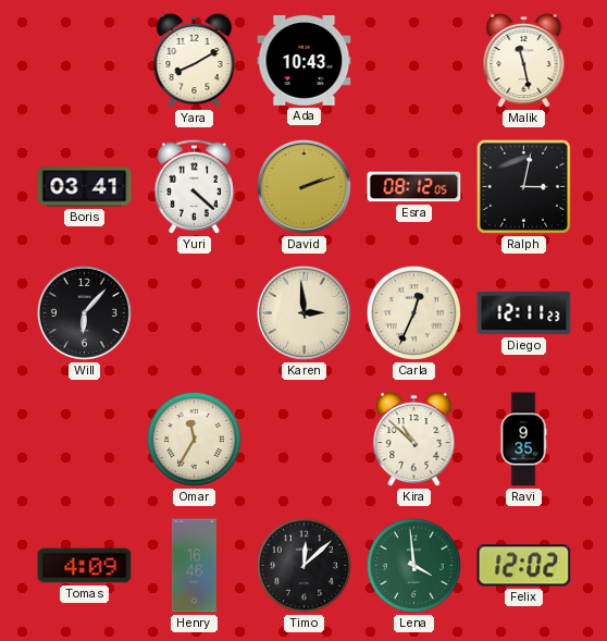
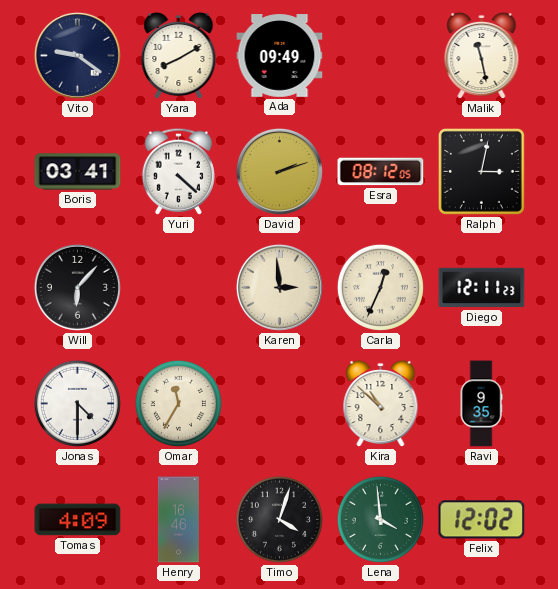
Vito: none -> 9:21 (77, 55)
Ada: 10:43 -> 09:49 (280, 56)
Jonas: none -> 4:30 (77, 403)
Timo: 12:08 -> 4:03 (279, 519)
